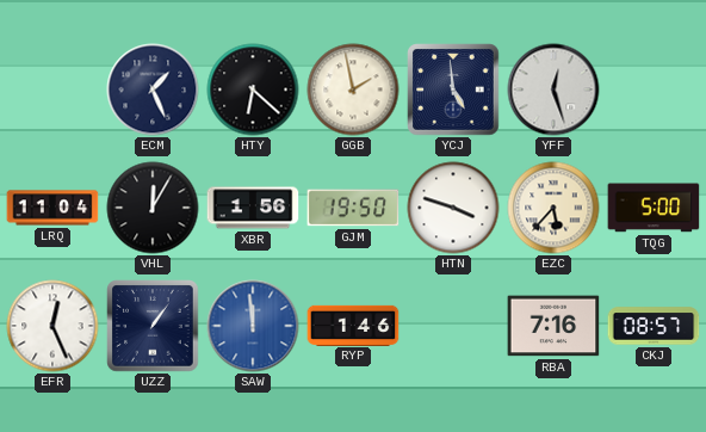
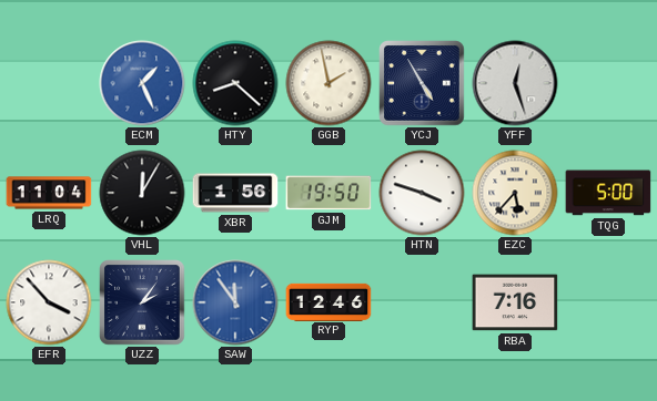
ECM dial: navy -> blue (142, 83)
HTY: 6:22 -> 8:22 (235, 83)
YCJ: 4:59 -> 4:55 (422, 83)
EFR: 12:26 -> 3:53 (49, 302)
UZZ: 1:06 -> 2:06 (142, 302)
SAW: 11:59 -> 11:54 (235, 302)
RYP: 1:46 -> 12:46 (328, 301)
CKJ: 08:57 -> none (654, 326)
